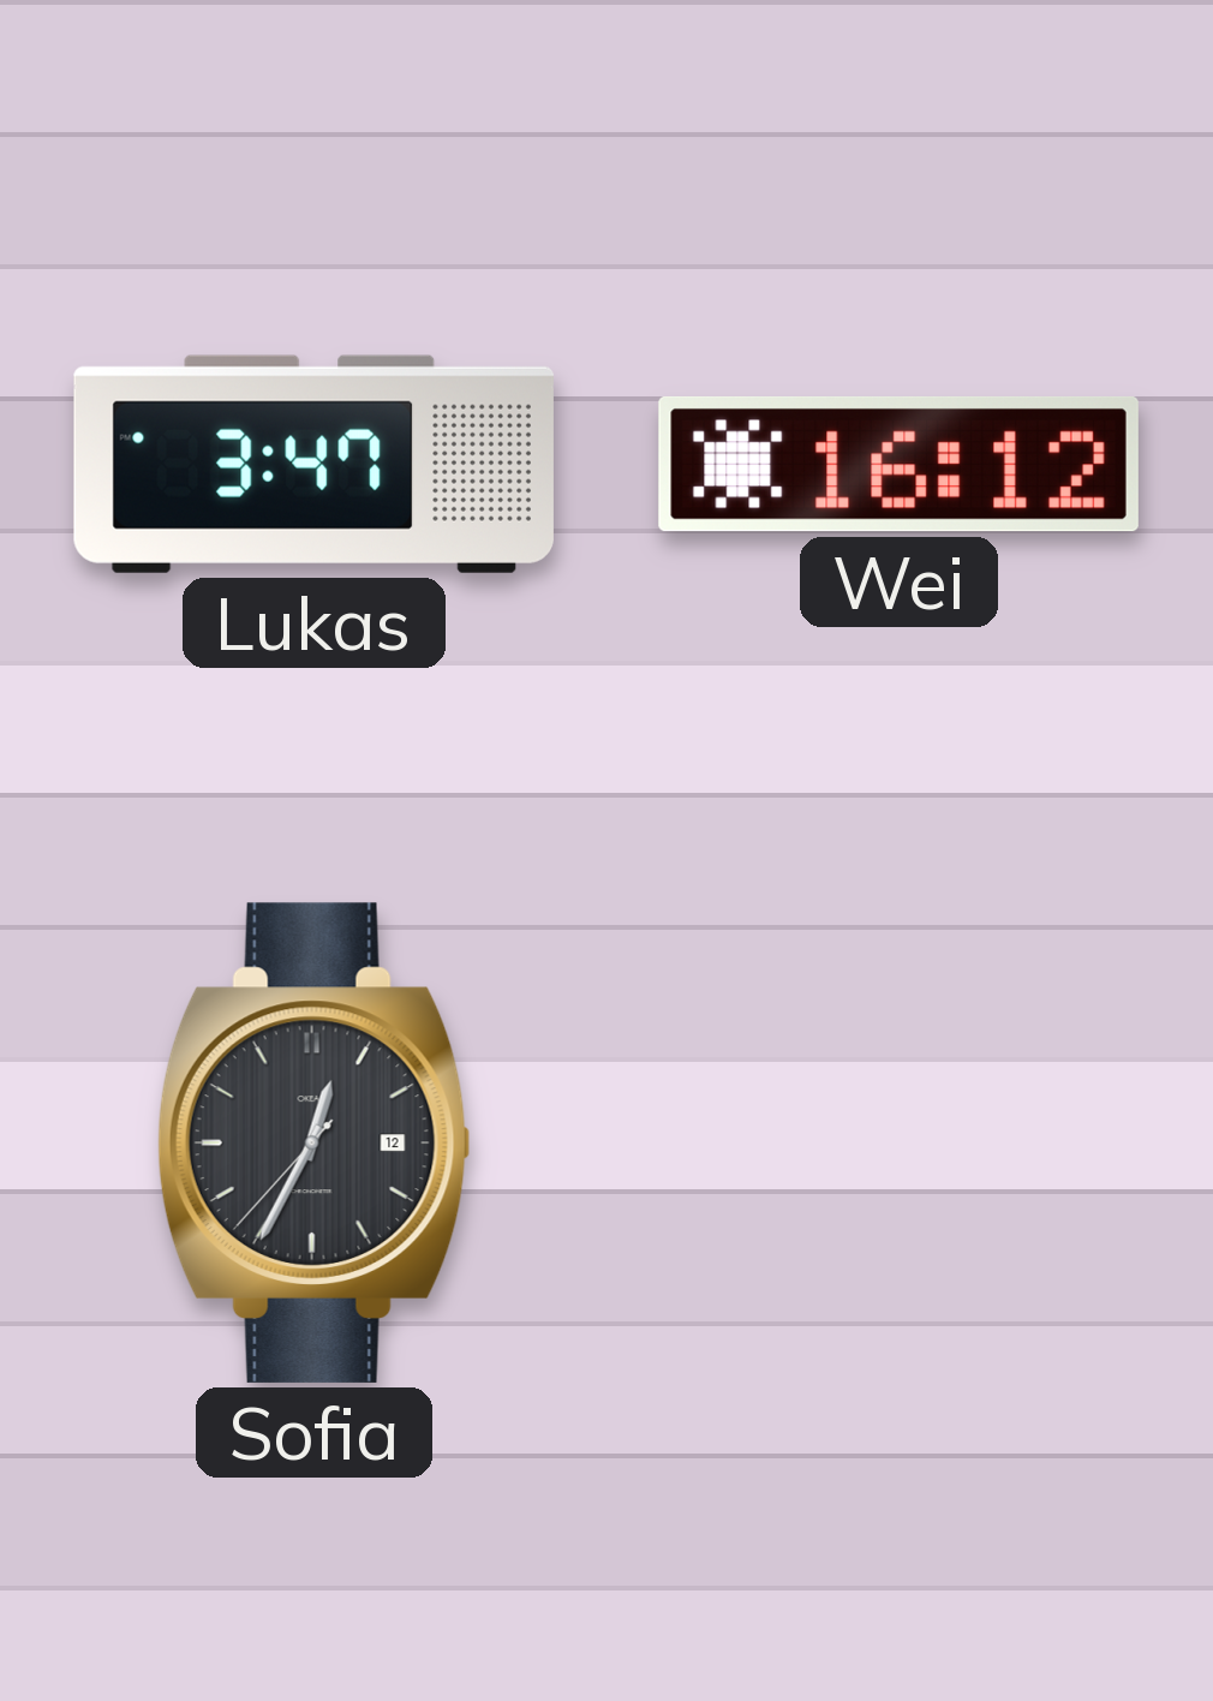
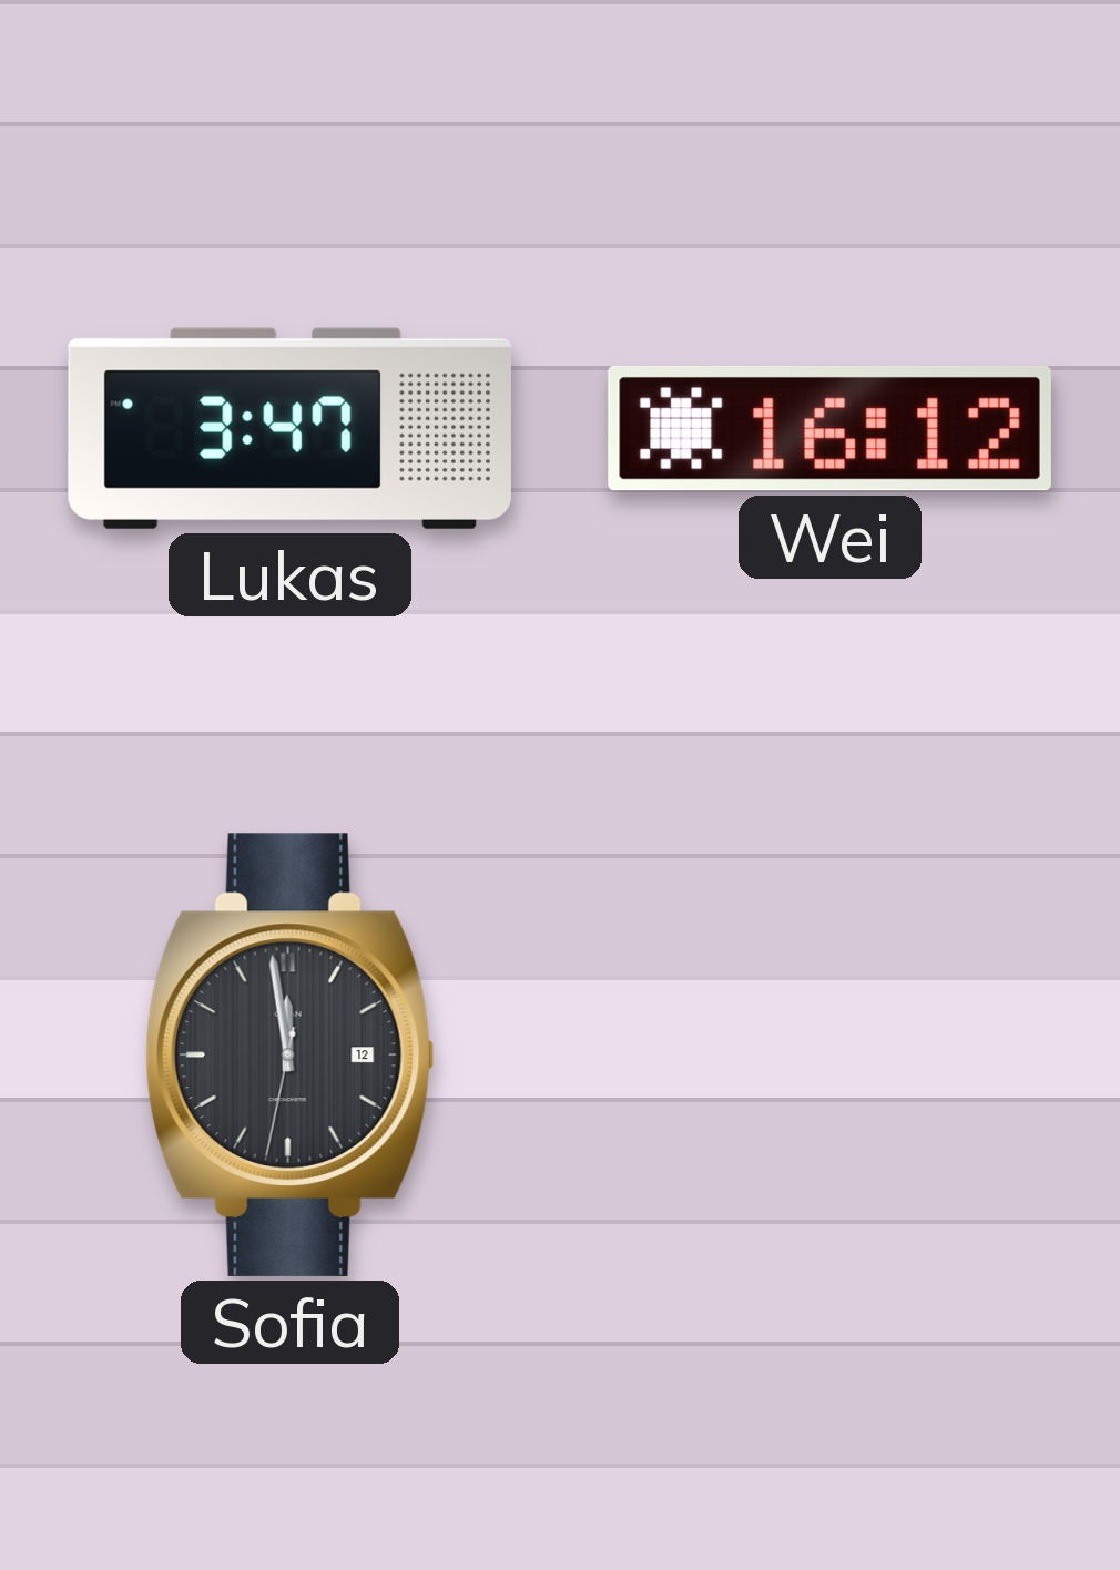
Sofia: 12:34 -> 11:58 (289, 1054)
